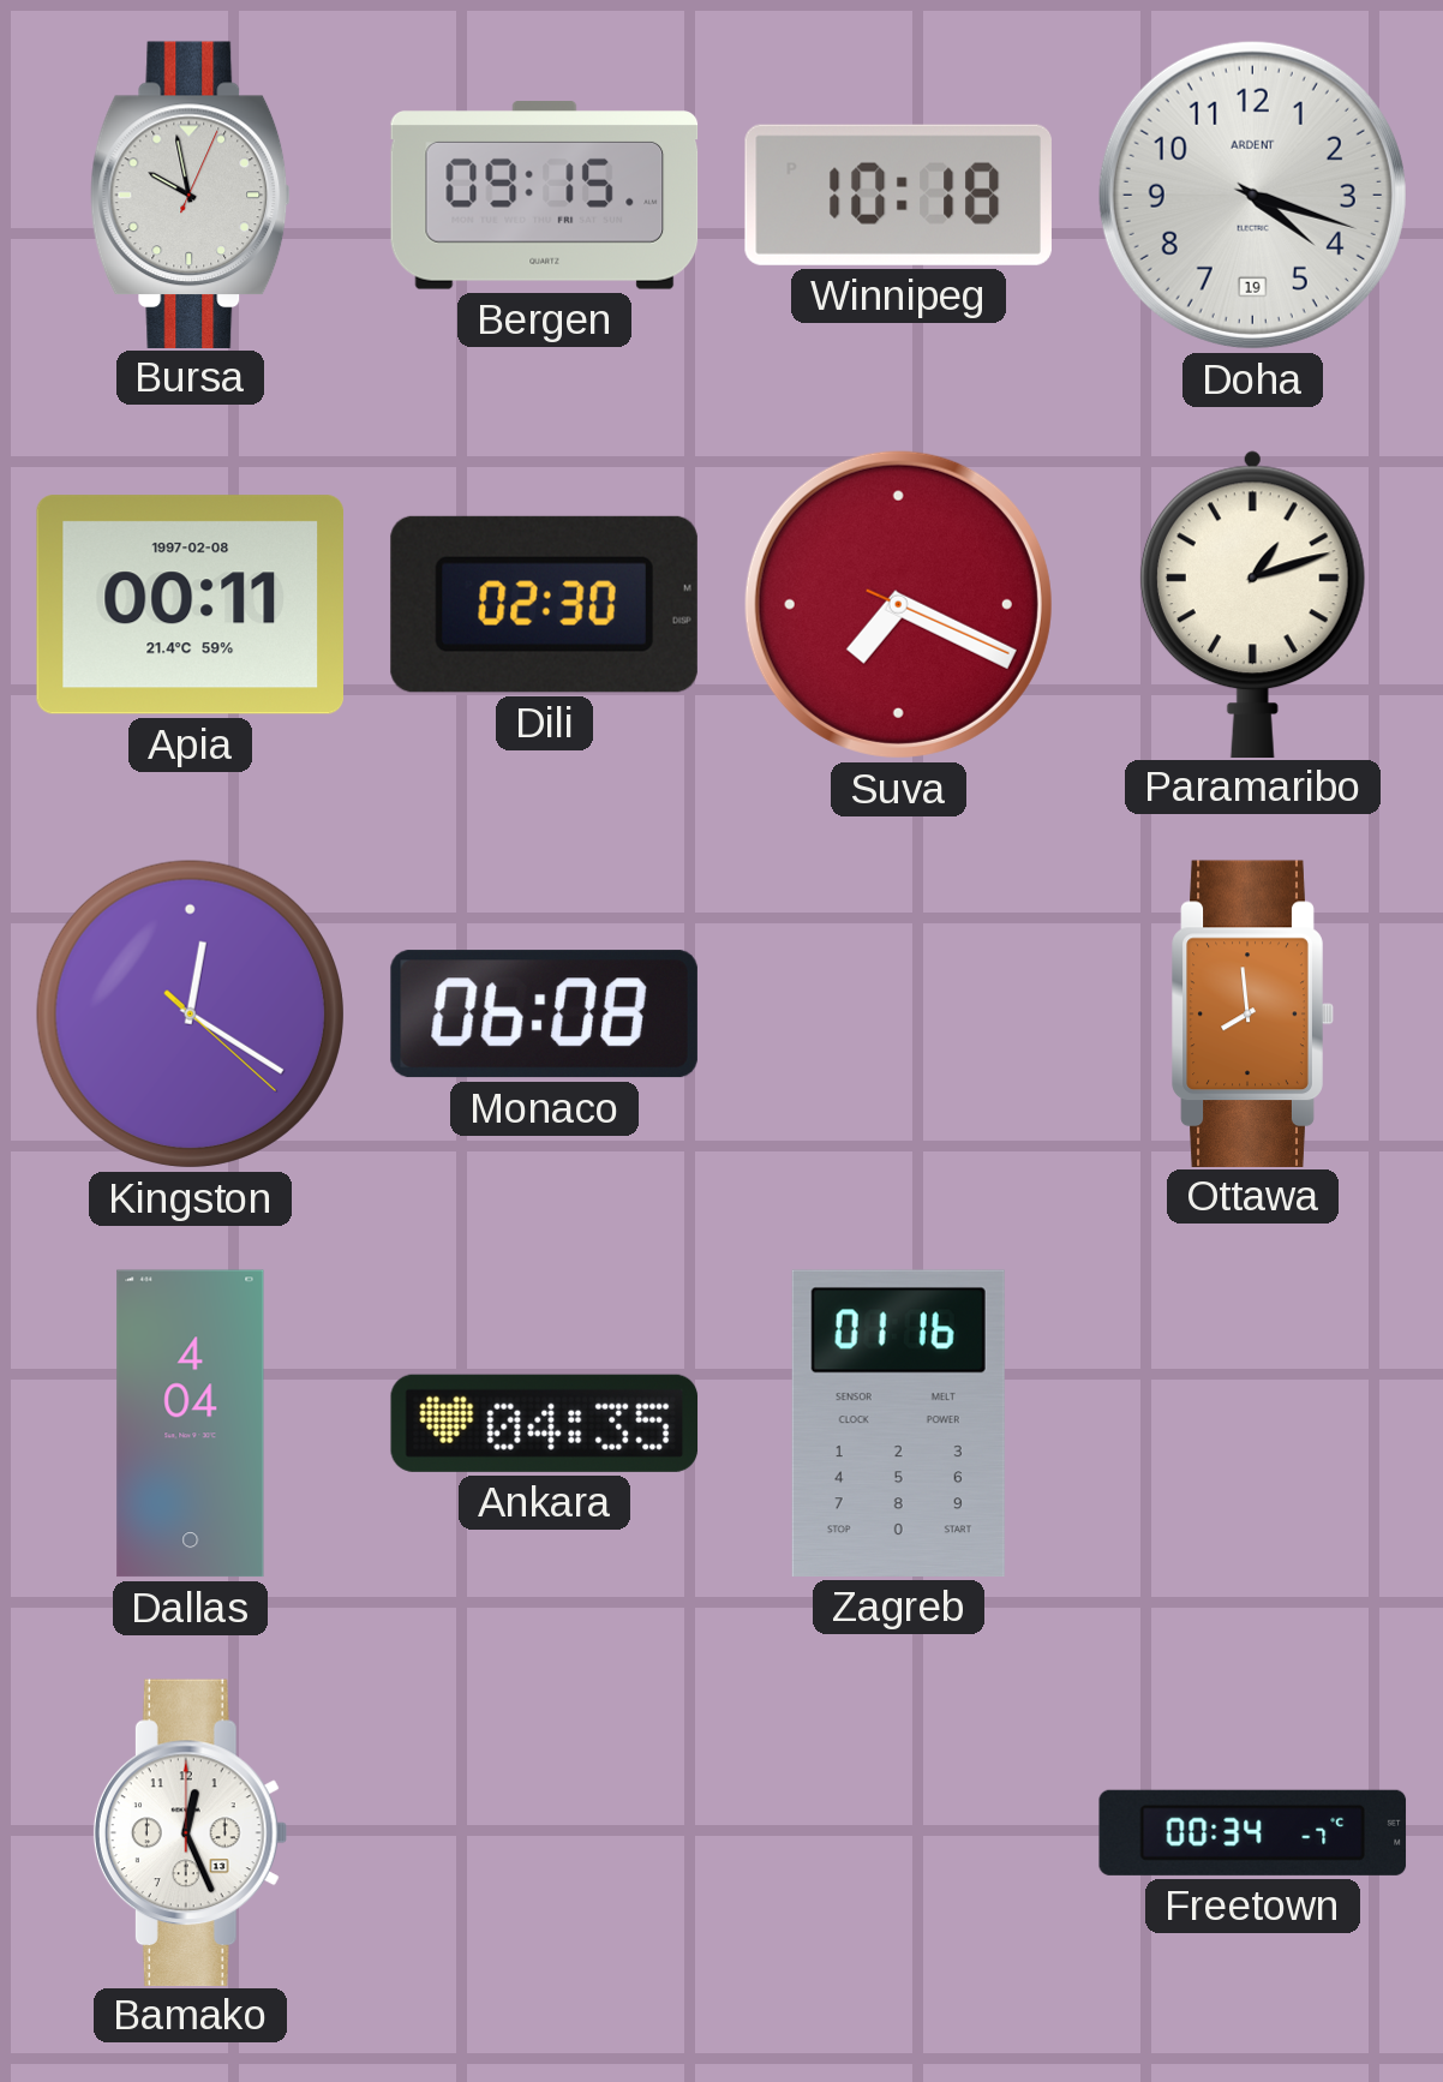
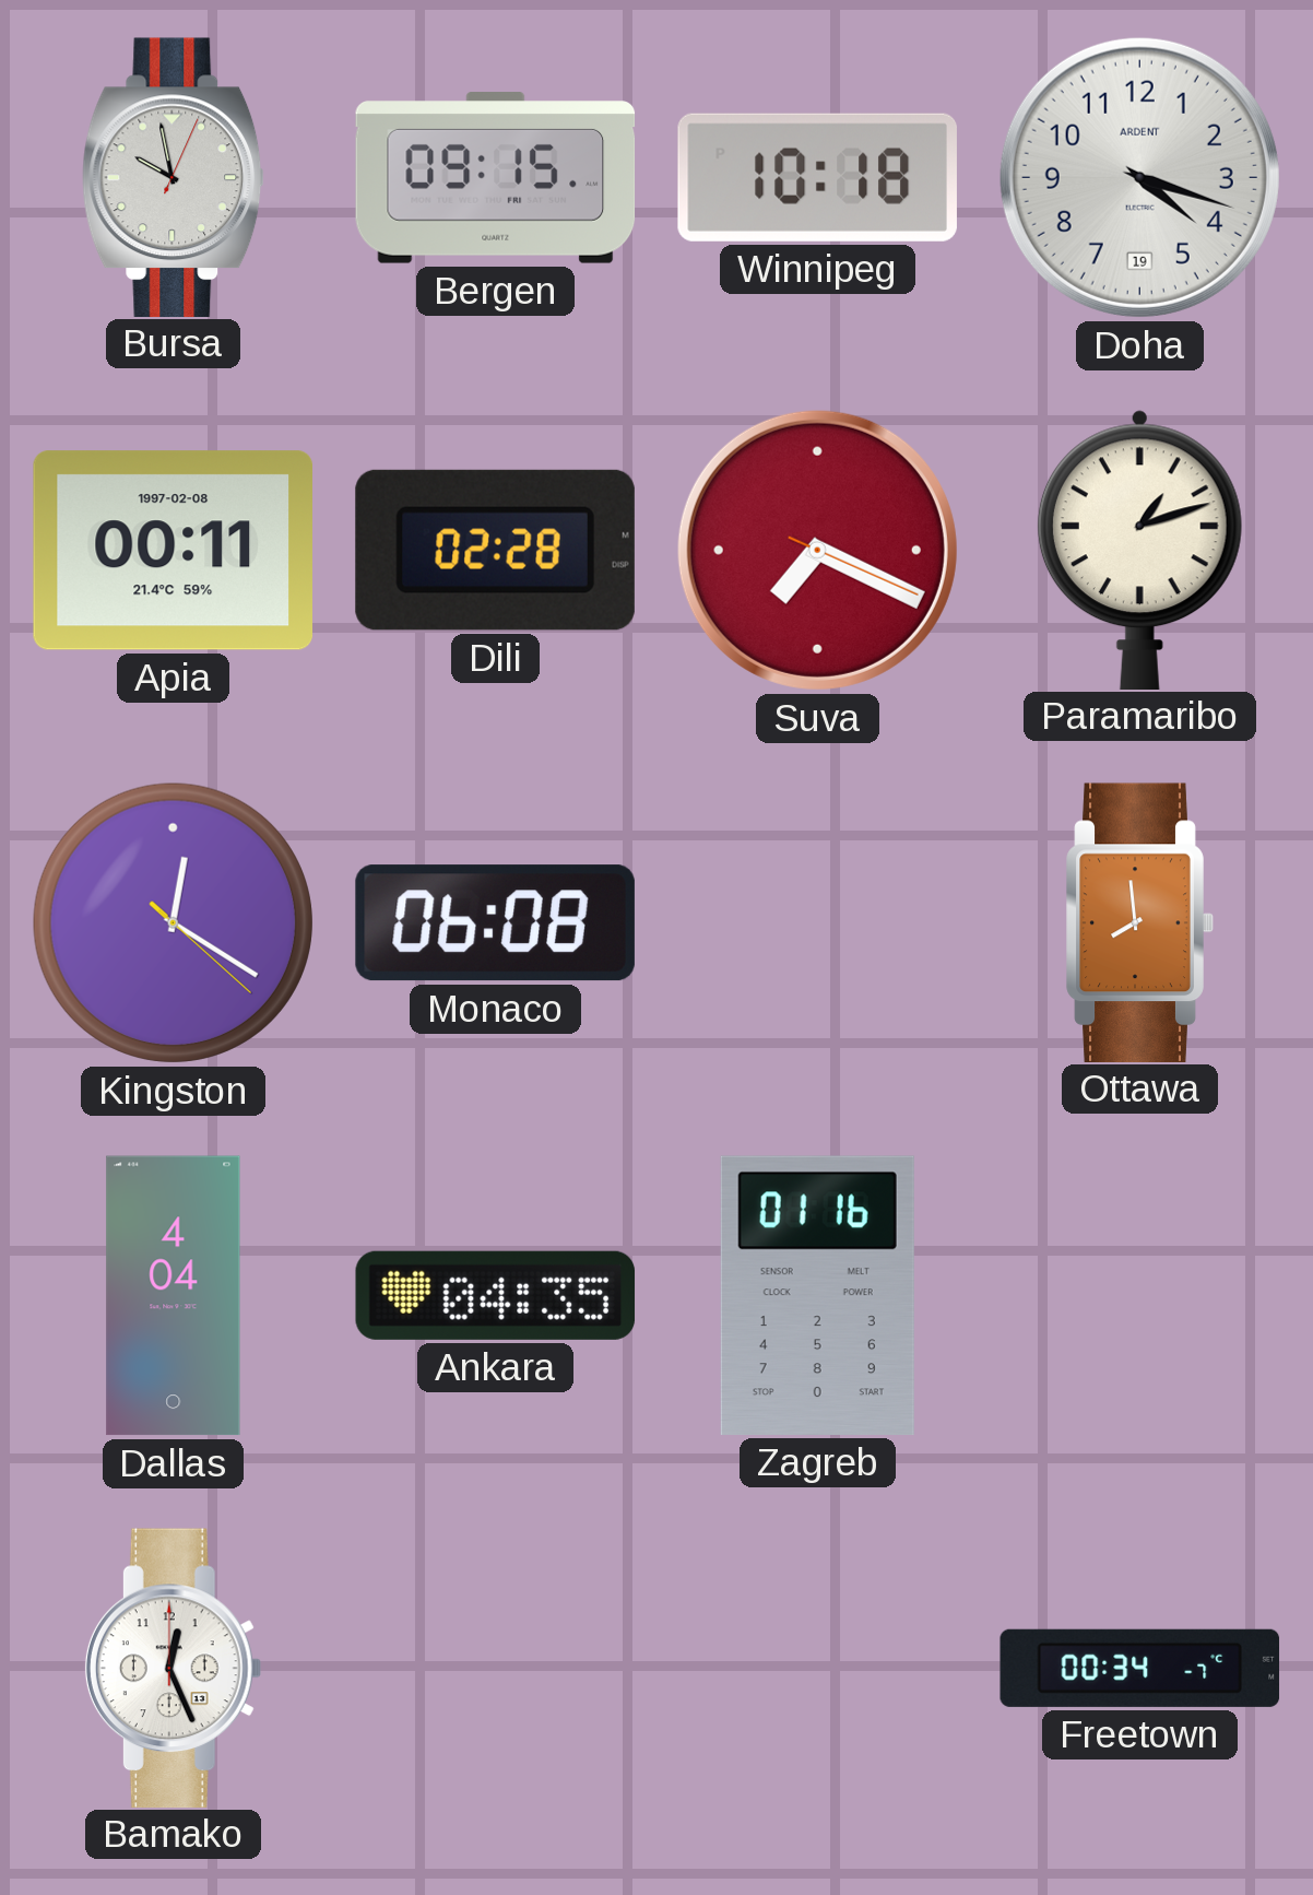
Dili: 02:30 -> 02:28 (495, 550)
